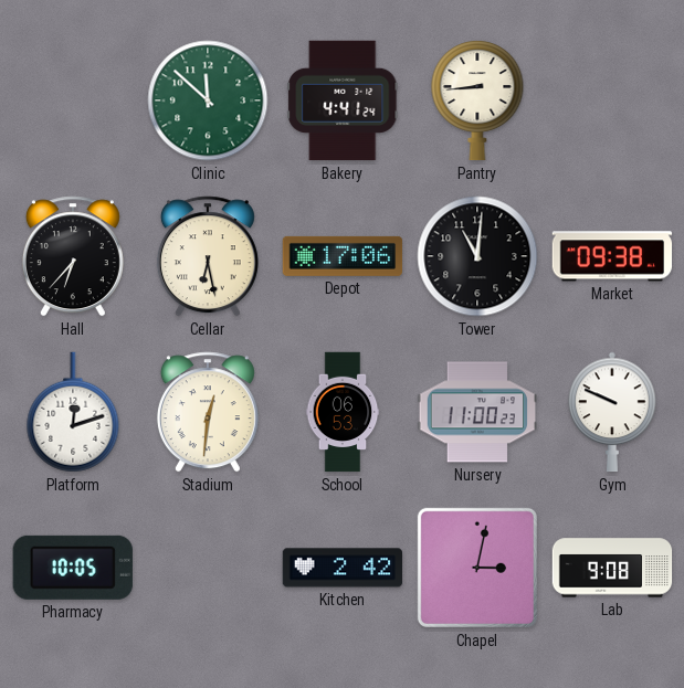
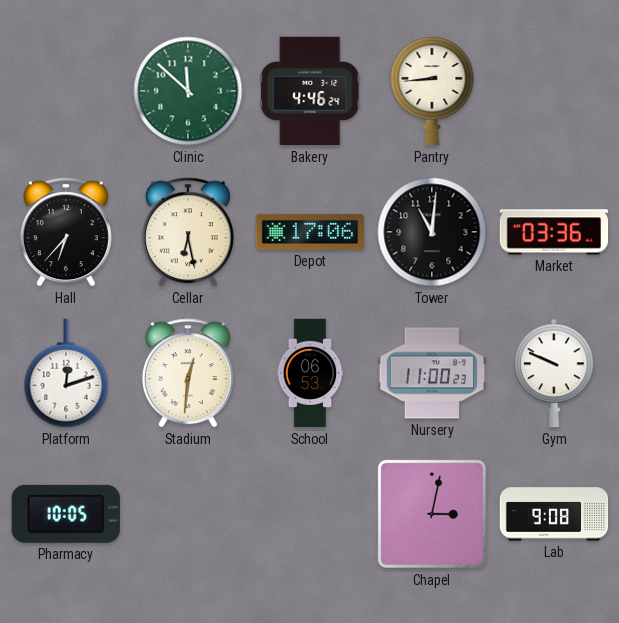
Bakery: 4:41 -> 4:46 (310, 91)
Market: 09:38 -> 03:36 (554, 232)
Kitchen: 2:42 -> none (343, 568)
